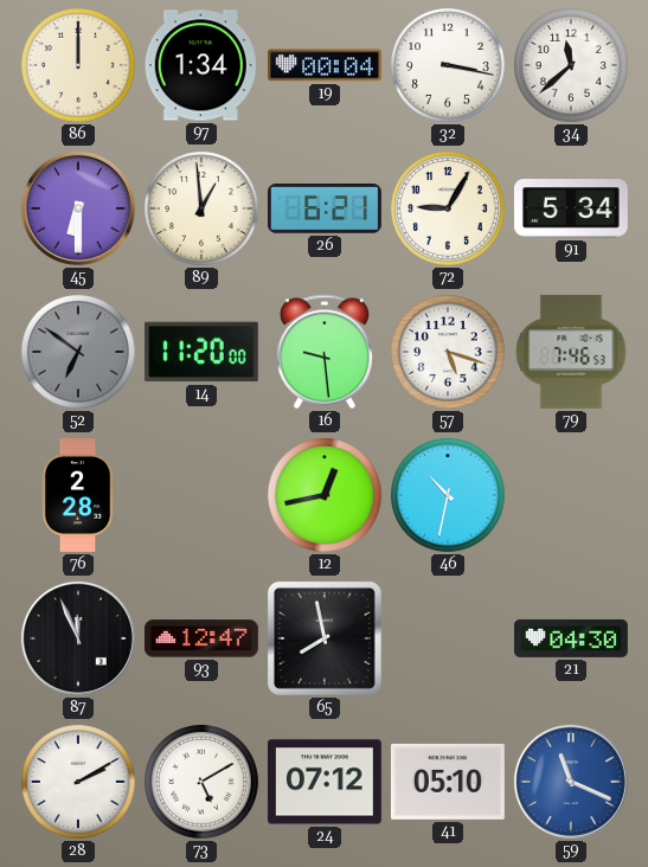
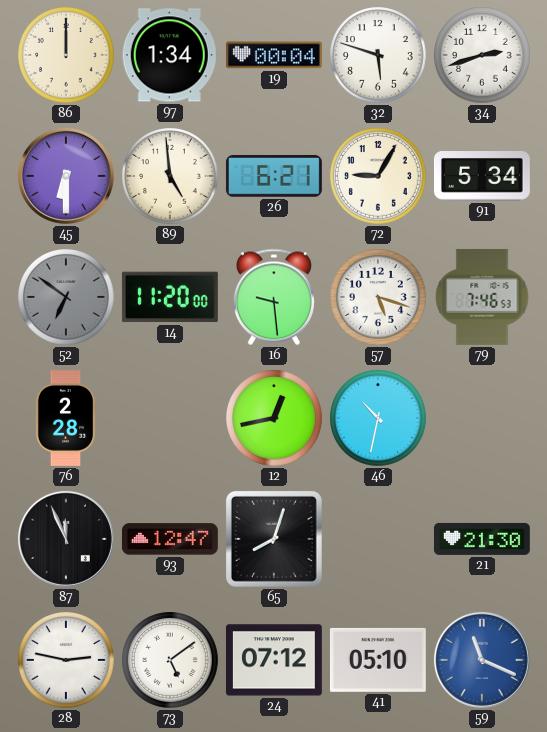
32: 3:17 -> 5:48 (379, 56)
34: 11:38 -> 2:42 (483, 56)
89: 12:59 -> 4:59 (171, 177)
65: 7:58 -> 8:03 (274, 539)
21: 04:30 -> 21:30 (482, 539)
28: 2:10 -> 2:47 (67, 661)
73: 5:10 -> 5:09 (171, 661)
